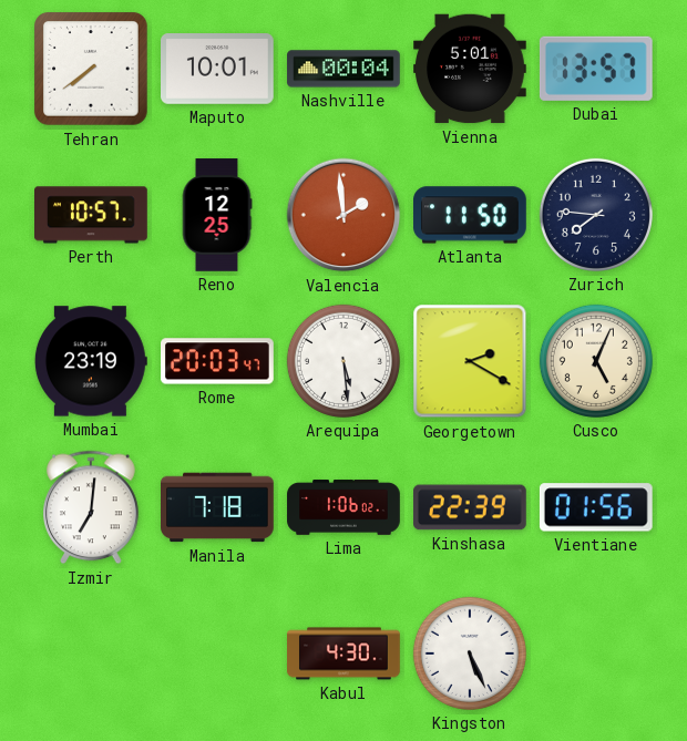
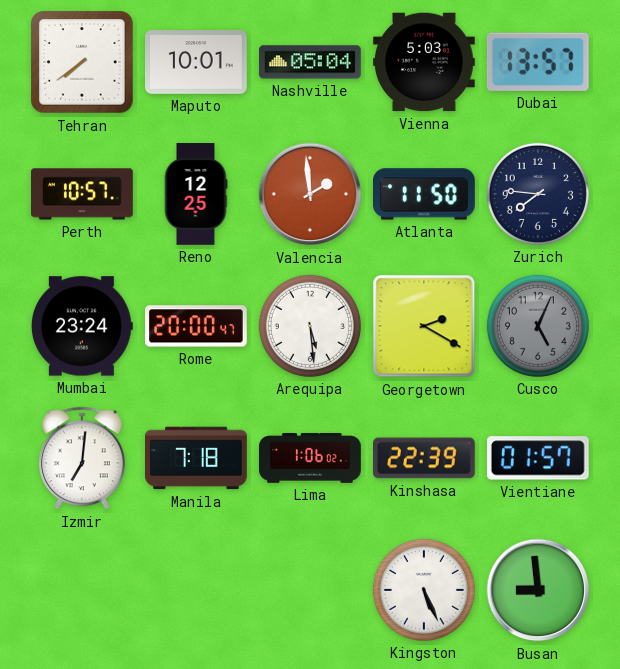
Nashville: 00:04 -> 05:04 (310, 62)
Vienna: 5:01 -> 5:03 (425, 62)
Mumbai: 23:19 -> 23:24 (82, 326)
Rome: 20:03 -> 20:00 (197, 326)
Cusco dial: cream -> grey (538, 326)
Vientiane: 01:56 -> 01:57 (538, 458)
Kabul: 4:30 -> none (343, 653)
Busan: none -> 8:59 (538, 590)
